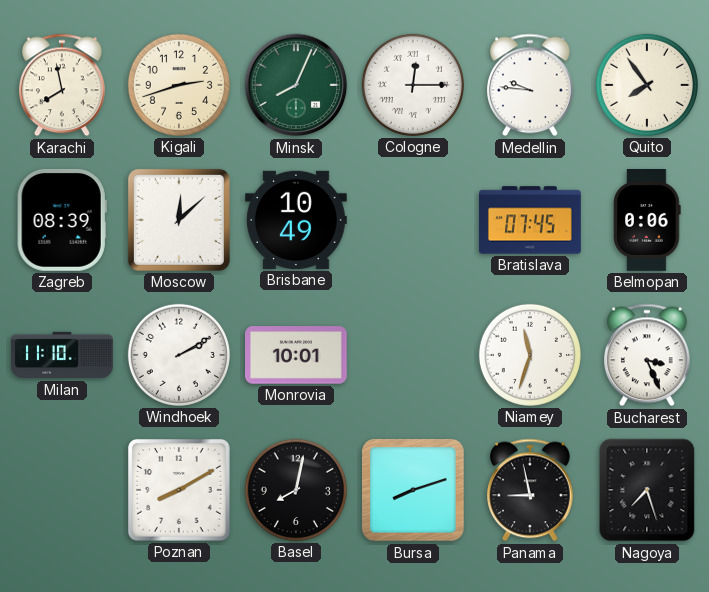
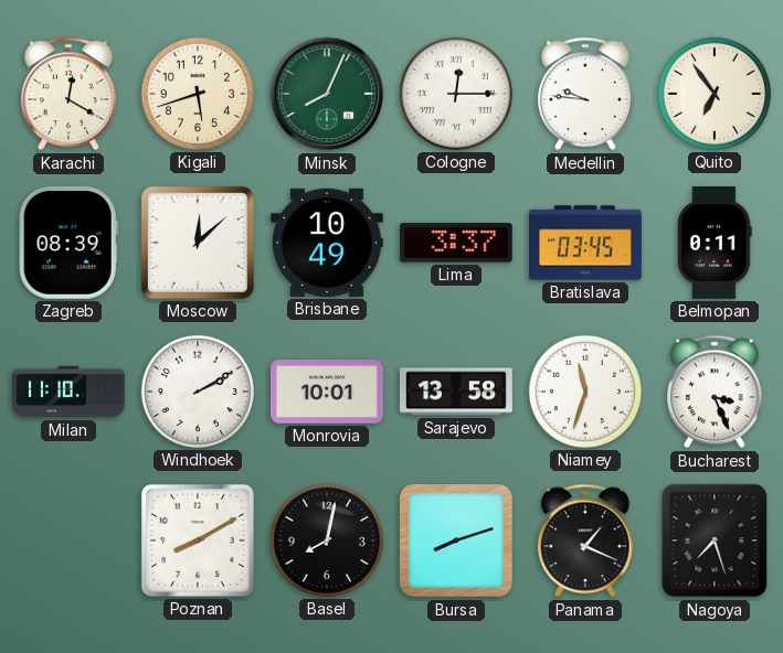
Karachi: 7:58 -> 12:20 (70, 94)
Kigali: 2:42 -> 5:42 (198, 94)
Quito: 7:54 -> 6:54 (715, 94)
Lima: none -> 3:37 (456, 243)
Bratislava: 07:45 -> 03:45 (585, 243)
Belmopan: 0:06 -> 0:11 (715, 244)
Sarajevo: none -> 13:58 (457, 392)
Panama: 8:58 -> 1:19 (586, 540)
